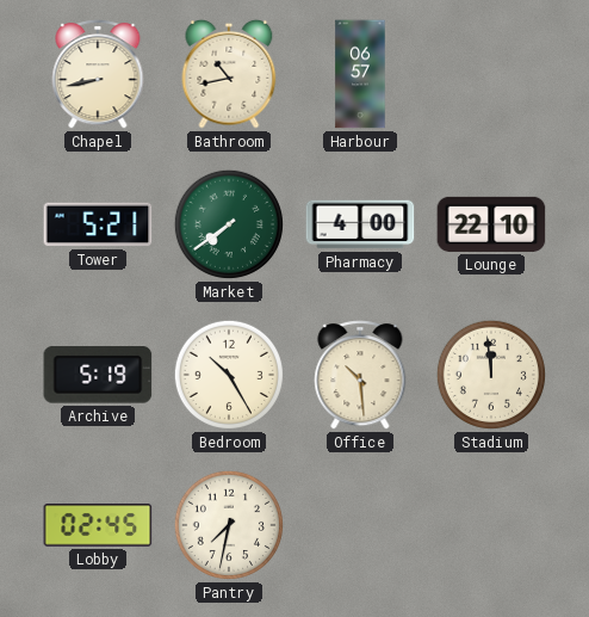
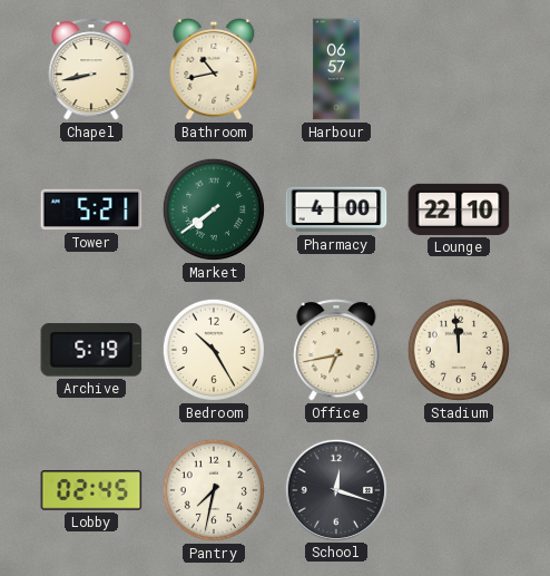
Office: 10:29 -> 6:43 (336, 350)
School: none -> 12:18 (335, 489)
